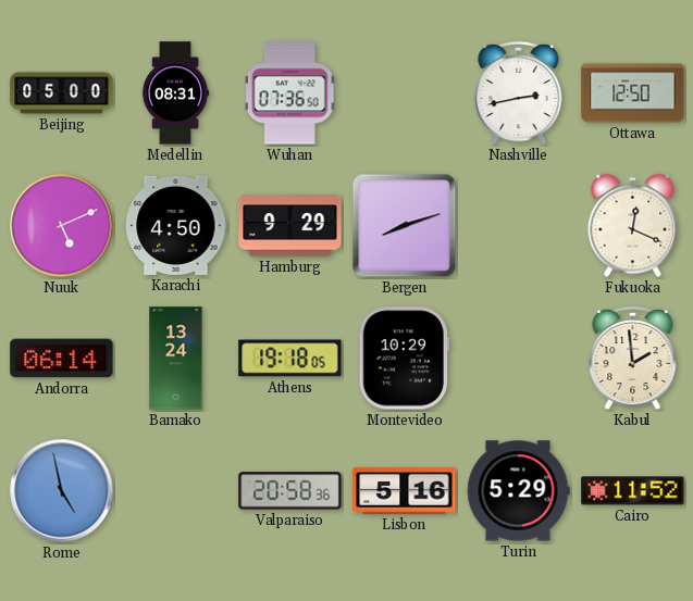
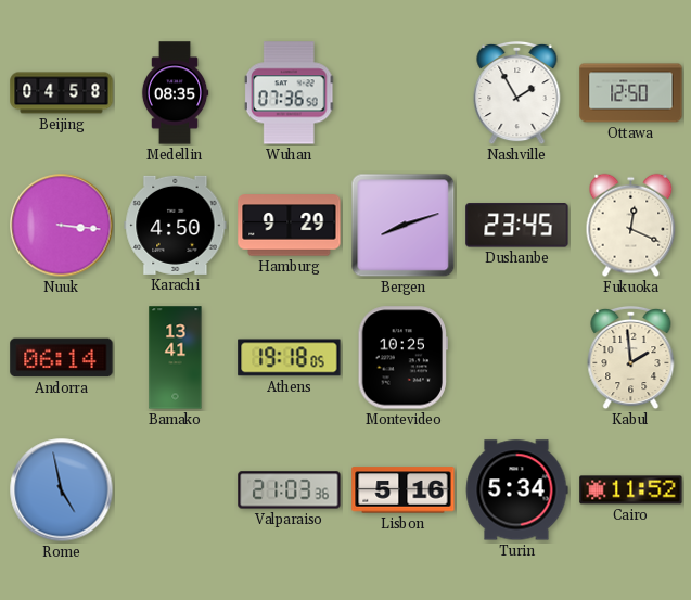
Beijing: 05:00 -> 04:58 (62, 93)
Medellin: 08:31 -> 08:35 (175, 93)
Nashville: 2:43 -> 1:55 (517, 93)
Nuuk: 5:11 -> 3:16 (62, 226)
Dushanbe: none -> 23:45 (517, 226)
Bamako: 13:24 -> 13:41 (176, 358)
Montevideo: 10:29 -> 10:25 (402, 358)
Valparaiso: 20:58 -> 21:03 (290, 490)
Turin: 5:29 -> 5:34 (516, 490)
